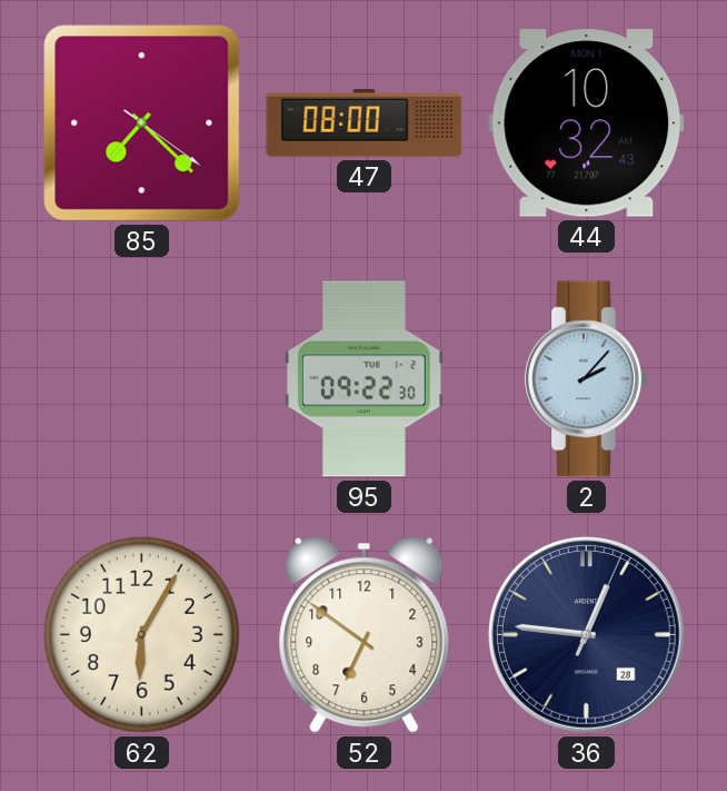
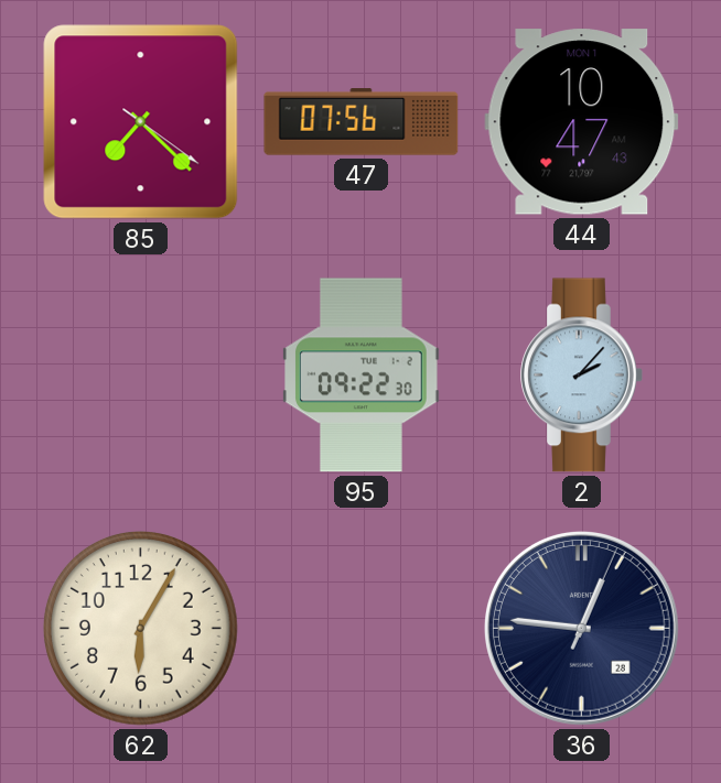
47: 08:00 -> 07:56 (362, 122)
44: 10:32 -> 10:47 (582, 122)
52: 6:51 -> none (365, 635)
